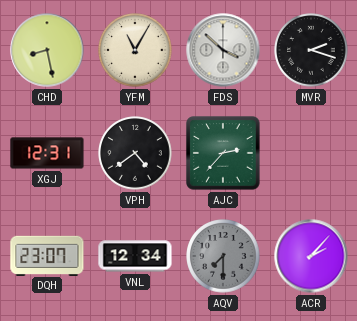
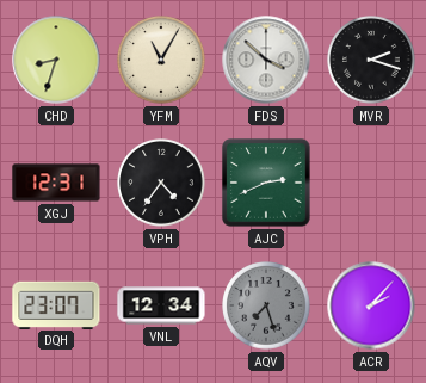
CHD: 8:28 -> 8:33 (56, 60)
VPH: 4:39 -> 4:36 (161, 183)
AJC: 2:37 -> 2:41 (266, 183)
AQV: 7:30 -> 7:27 (266, 305)
